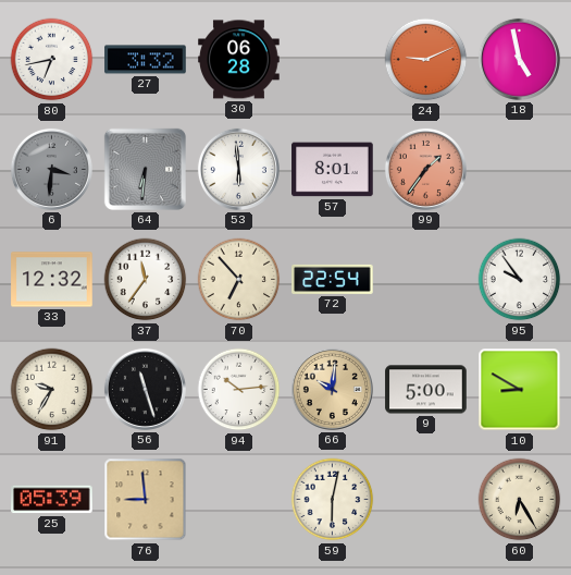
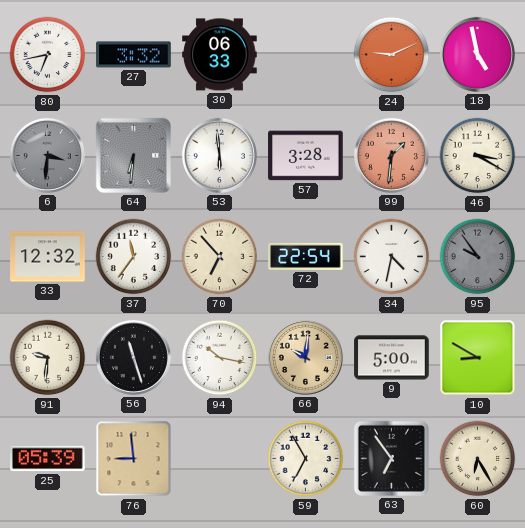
30: 06:28 -> 06:33 (220, 55)
57: 8:01 -> 3:28 (306, 156)
99: 1:36 -> 1:31 (391, 155)
46: none -> 3:20 (478, 156)
34: none -> 4:32 (392, 257)
95 dial: white -> grey (478, 257)
91: 9:35 -> 9:31 (48, 358)
94: 10:14 -> 10:17 (220, 358)
59: 6:02 -> 6:55 (306, 459)
63: none -> 6:54 (391, 458)
